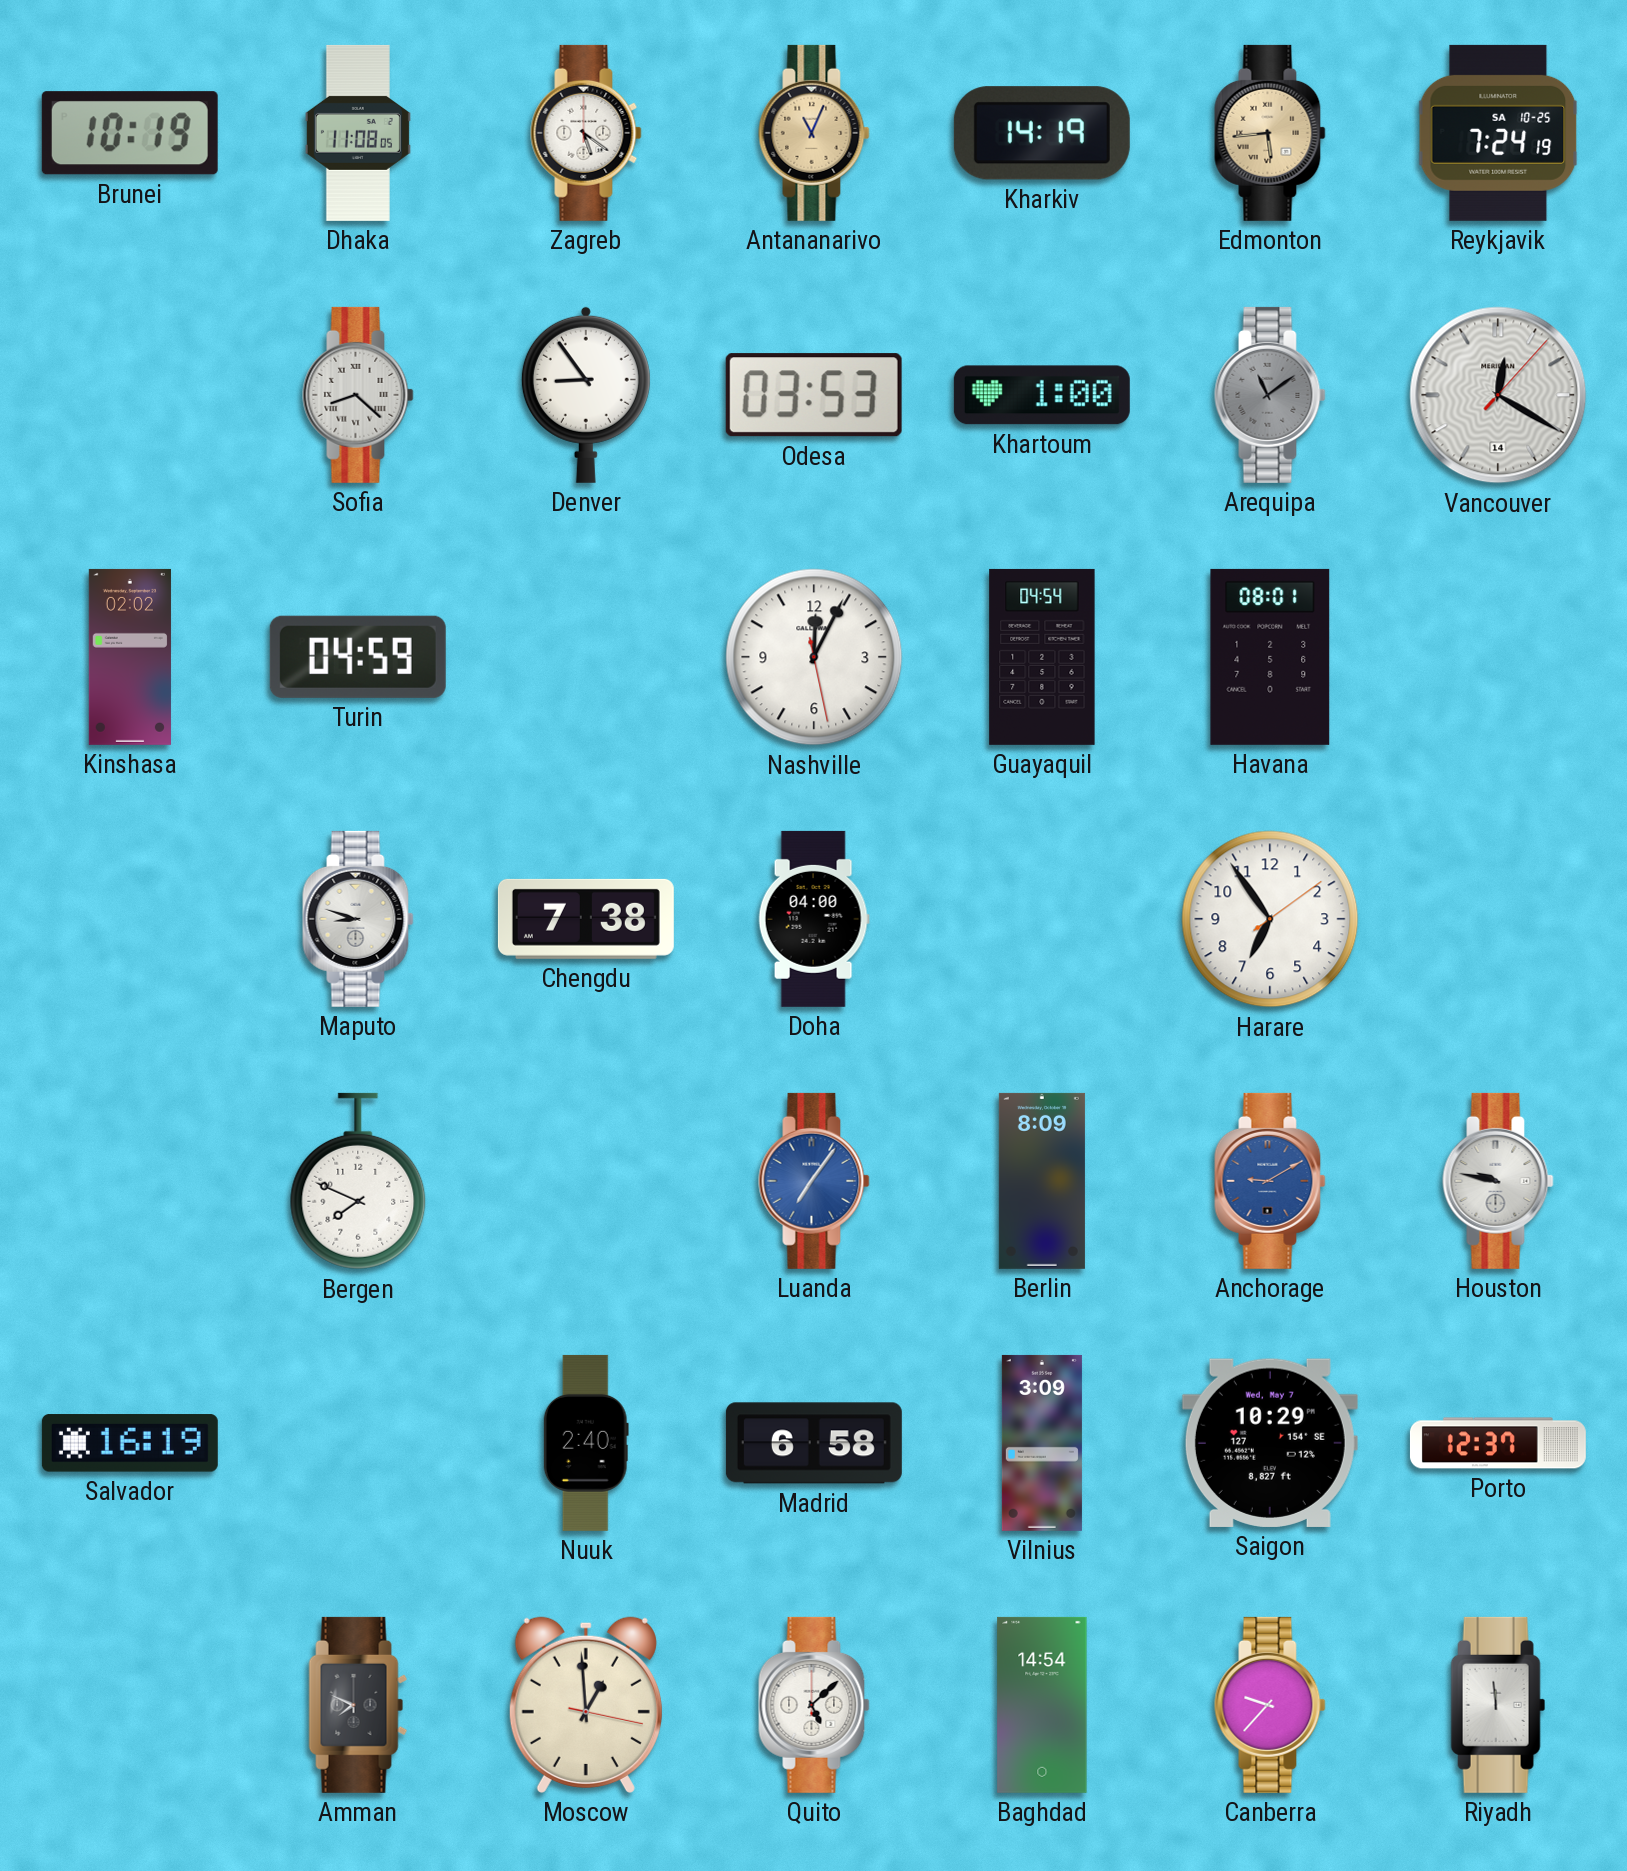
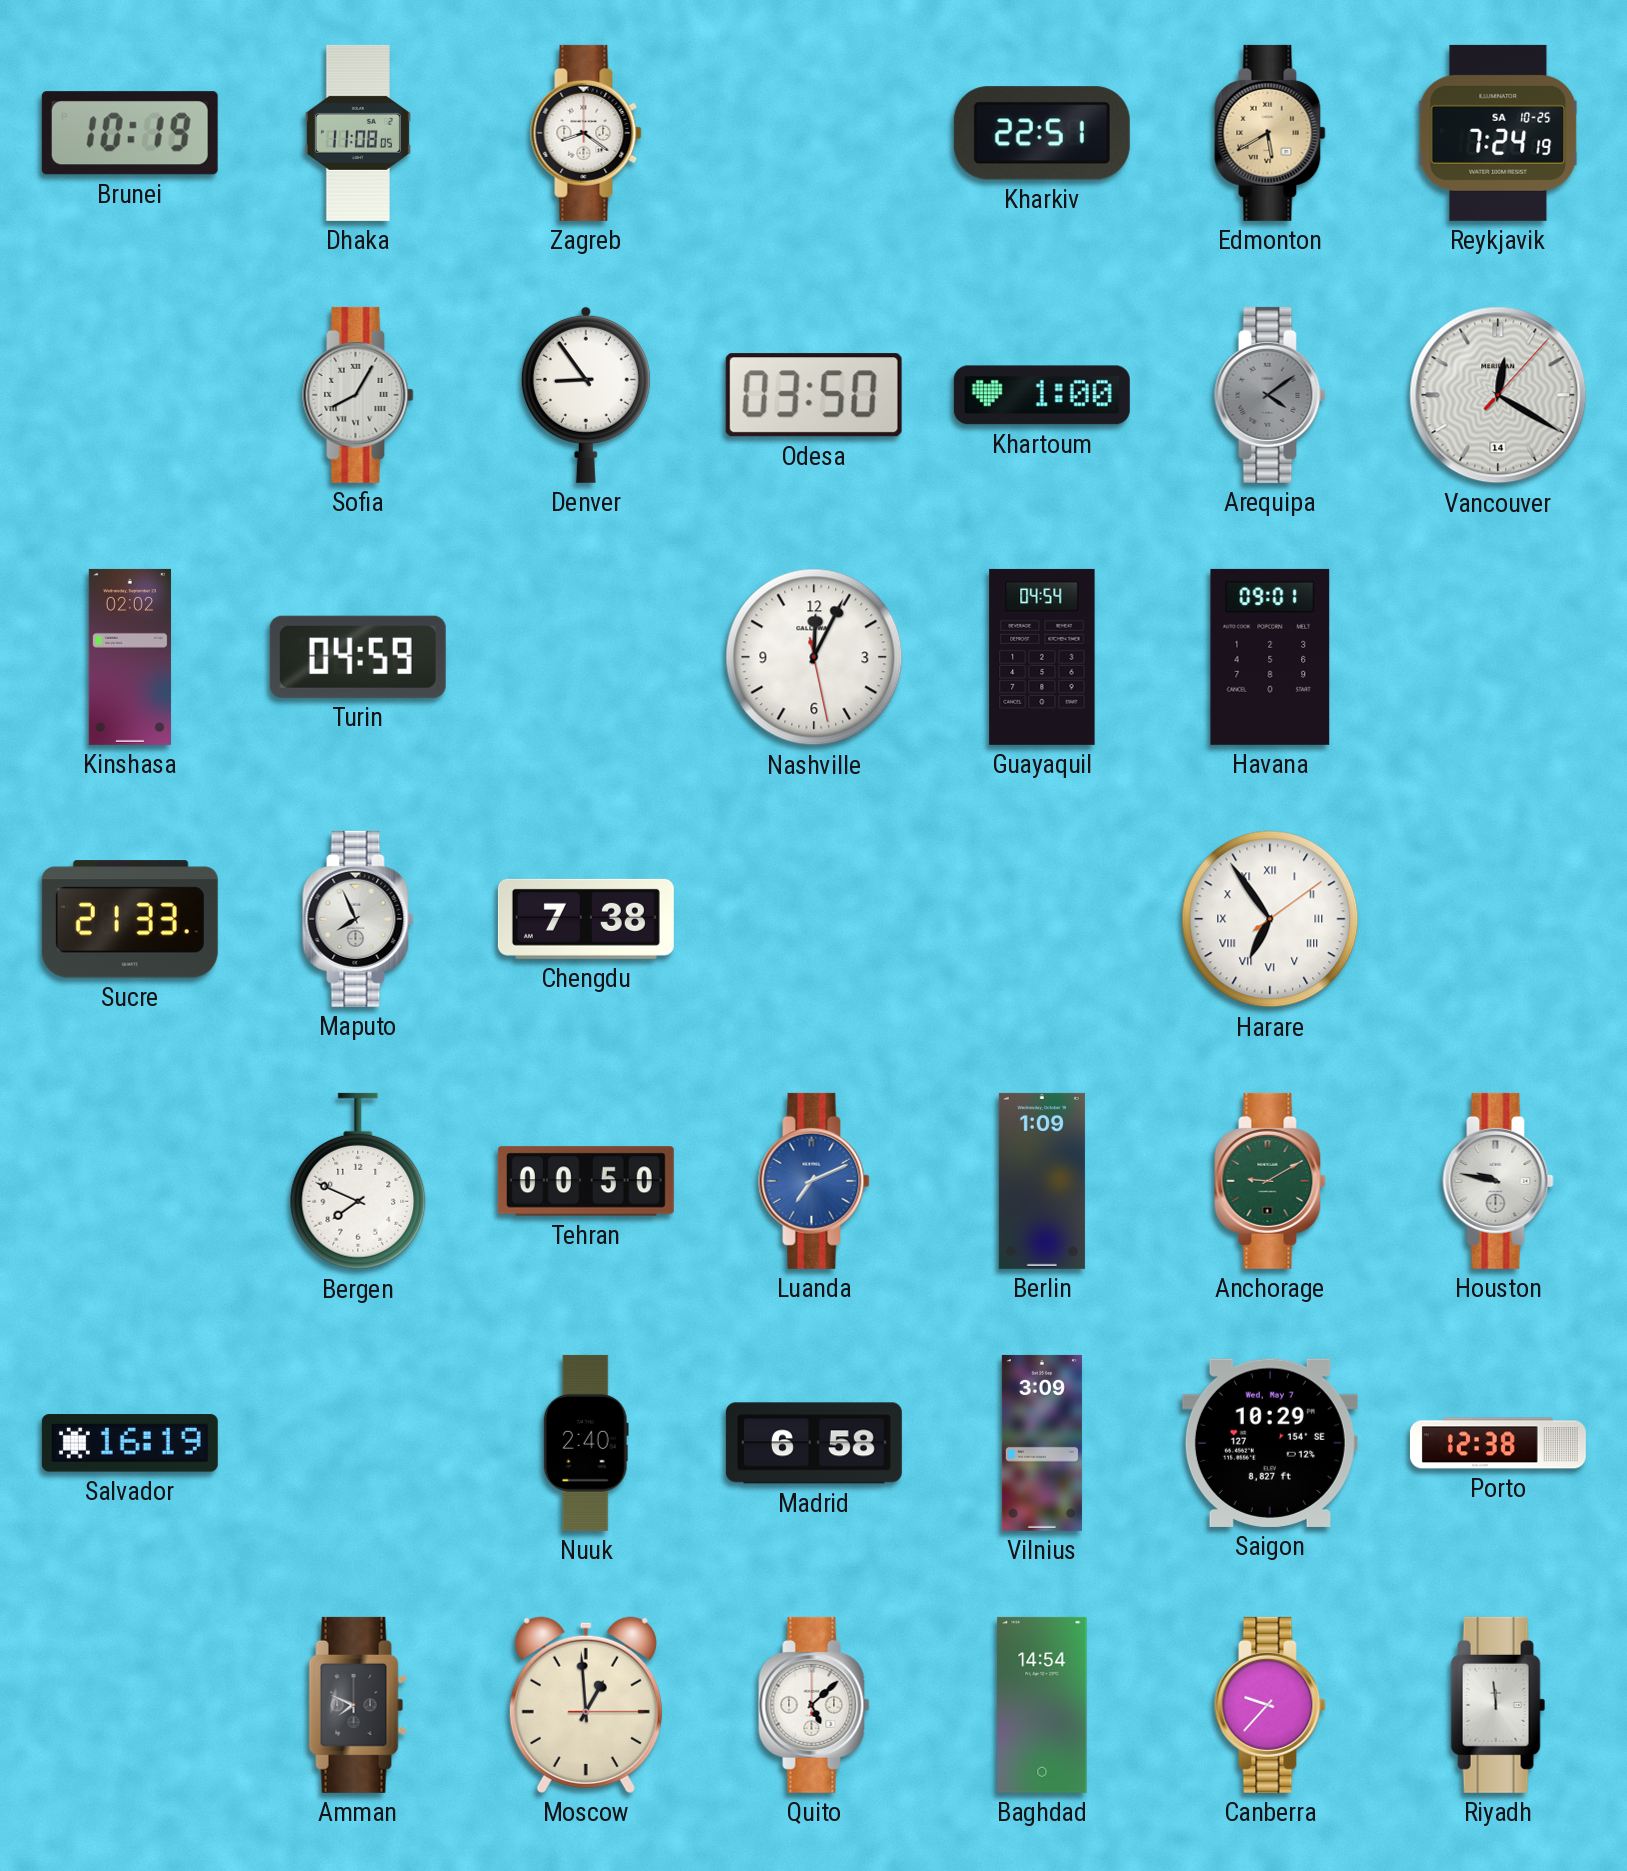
Zagreb: 5:21 -> 8:21 (586, 133)
Antananarivo: 11:04 -> none (814, 133)
Kharkiv: 14:19 -> 22:51 (1042, 133)
Edmonton: 5:44 -> 5:40 (1270, 133)
Sofia: 8:22 -> 8:05 (358, 395)
Odesa: 03:53 -> 03:50 (814, 395)
Arequipa: 11:09 -> 4:09 (1270, 395)
Havana: 08:01 -> 09:01 (1270, 657)
Sucre: none -> 21:33 (130, 919)
Maputo: 8:48 -> 7:56 (358, 919)
Doha: 04:00 -> none (814, 919)
Harare numerals: Arabic -> Roman (1270, 919)
Tehran: none -> 00:50 (586, 1181)
Luanda: 7:06 -> 7:11 (814, 1181)
Berlin: 8:09 -> 1:09 (1042, 1181)
Anchorage dial: blue -> green (1270, 1181)
Porto: 12:37 -> 12:38 (1498, 1443)
Moscow: 12:59:17 -> 12:59:15 (586, 1705)
